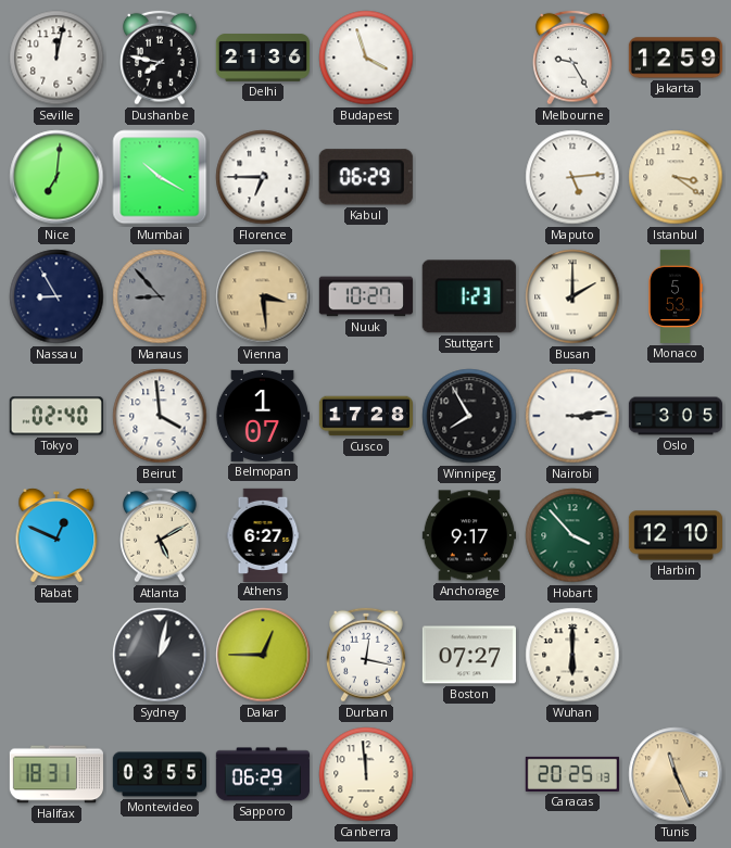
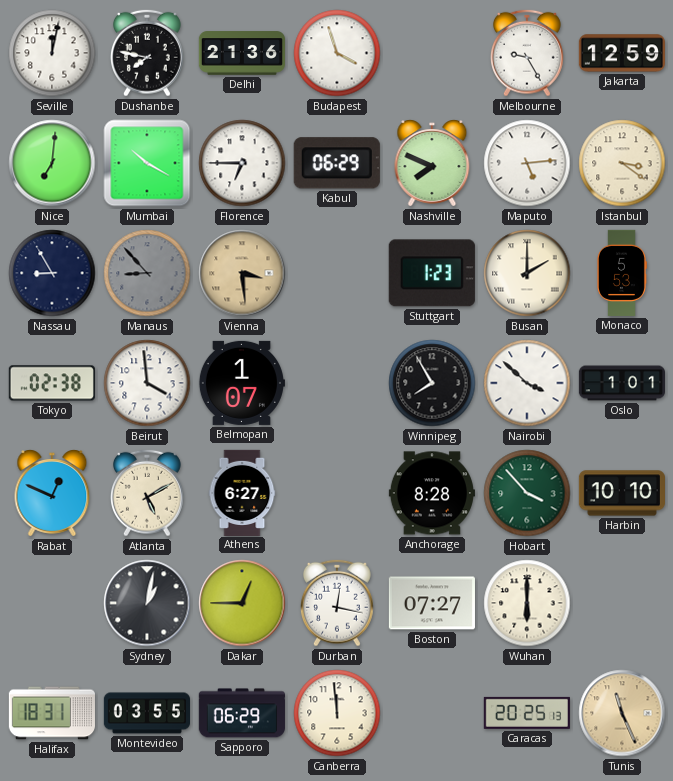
Nashville: none -> 7:49 (432, 163)
Nuuk: 10:27 -> none (366, 296)
Tokyo: 02:40 -> 02:38 (52, 383)
Cusco: 17:28 -> none (365, 416)
Nairobi: 3:14 -> 3:52 (527, 383)
Oslo: 3:05 -> 1:01 (621, 383)
Anchorage: 9:17 -> 8:28 (432, 493)
Harbin: 12:10 -> 10:10 (621, 493)
